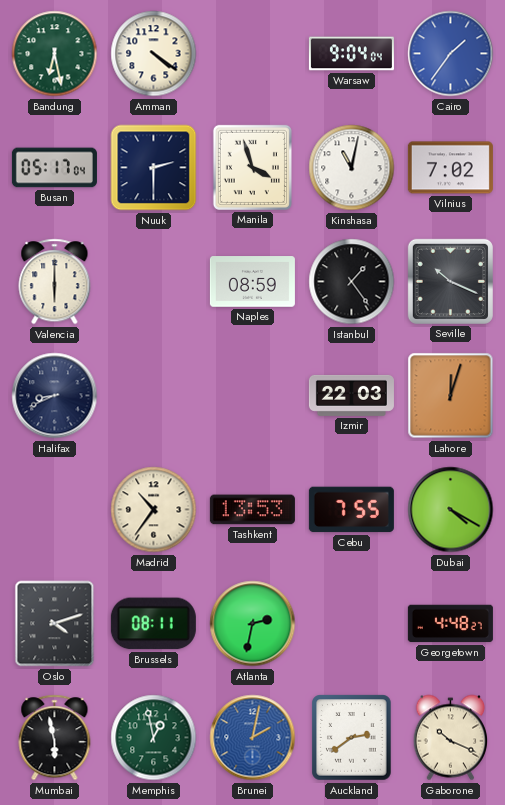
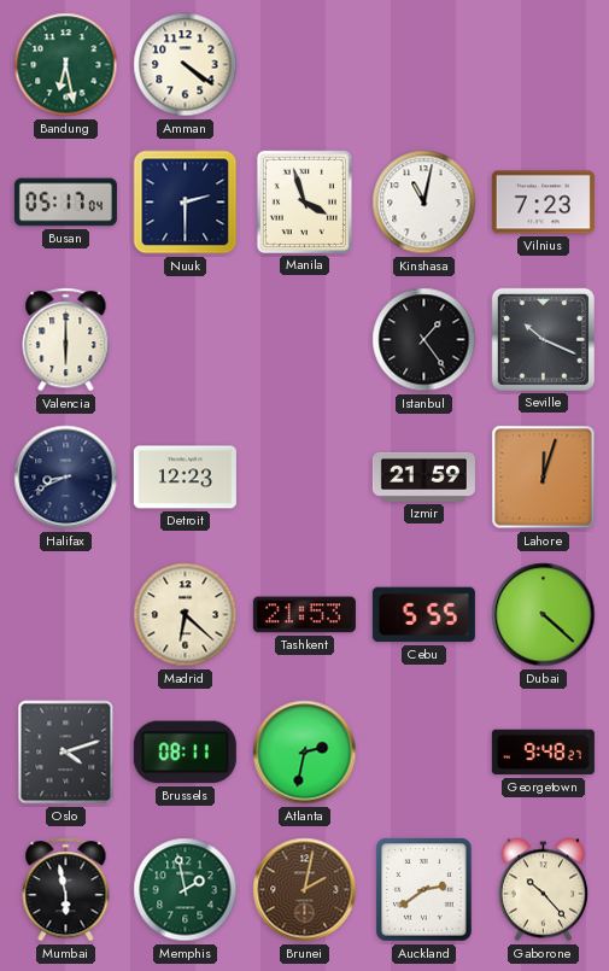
Warsaw: 9:04 -> none (351, 54)
Cairo: 1:36 -> none (451, 54)
Vilnius: 7:02 -> 7:23 (543, 203)
Naples: 08:59 -> none (252, 282)
Detroit: none -> 12:23 (185, 478)
Izmir: 22:03 -> 21:59 (423, 476)
Madrid: 10:36 -> 6:22 (186, 615)
Tashkent: 13:53 -> 21:53 (304, 615)
Cebu: 7:55 -> 5:55 (423, 615)
Dubai: 4:20 -> 4:22 (544, 615)
Georgetown: 4:48 -> 9:48 (543, 753)
Memphis: 12:58 -> 1:58 (186, 890)
Brunei dial: blue -> brown (305, 890)
Gaborone: 10:19 -> 10:23 (543, 890)
